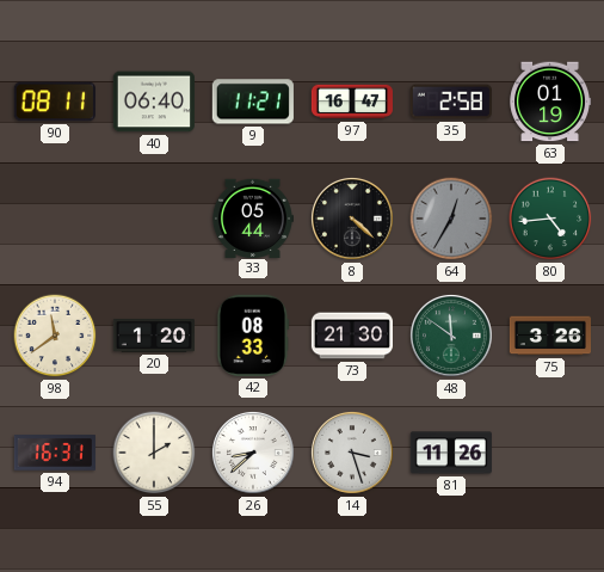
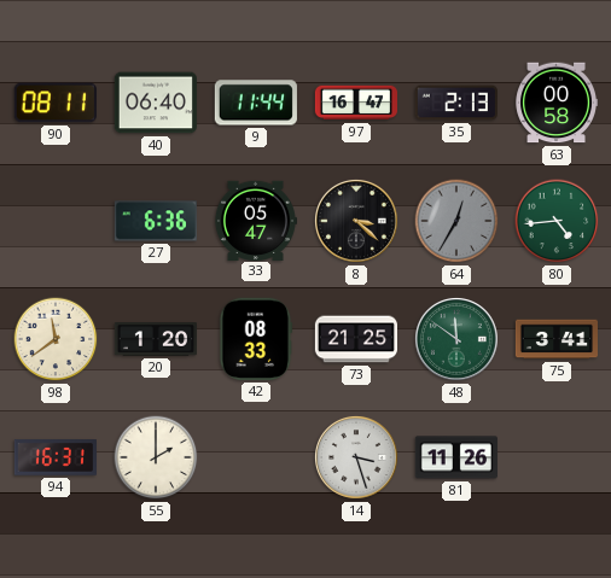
9: 11:21 -> 11:44 (256, 103)
35: 2:58 -> 2:13 (456, 103)
63: 01:19 -> 00:58 (555, 103)
27: none -> 6:36 (156, 221)
33: 05:44 -> 05:47 (255, 220)
8: 4:22 -> 3:22 (356, 221)
73: 21:30 -> 21:25 (355, 339)
75: 3:26 -> 3:41 (555, 339)
26: 8:38 -> none (253, 453)
